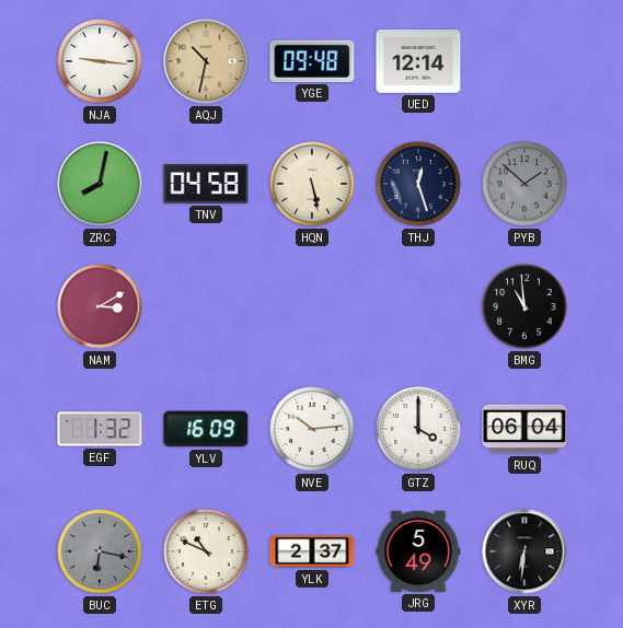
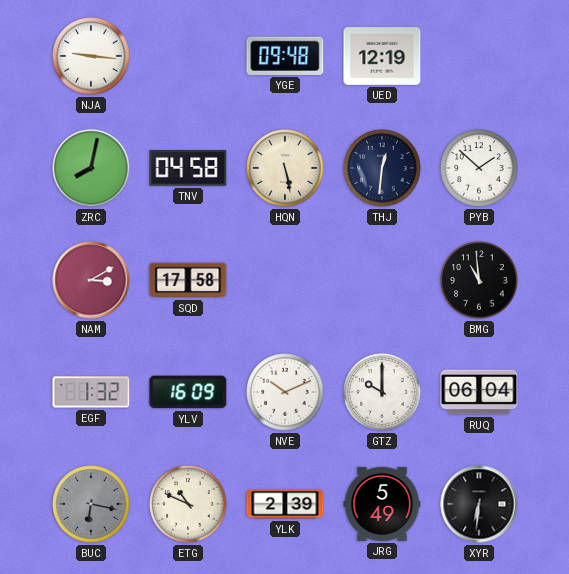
AQJ: 10:32 -> none (206, 61)
UED: 12:14 -> 12:19 (382, 56)
THJ: 12:27 -> 12:31 (382, 168)
PYB dial: grey -> white (479, 168)
SQD: none -> 17:58 (188, 280)
NVE: 10:14 -> 10:11 (285, 392)
GTZ: 4:00 -> 10:00 (382, 392)
YLK: 2:37 -> 2:39 (285, 504)
